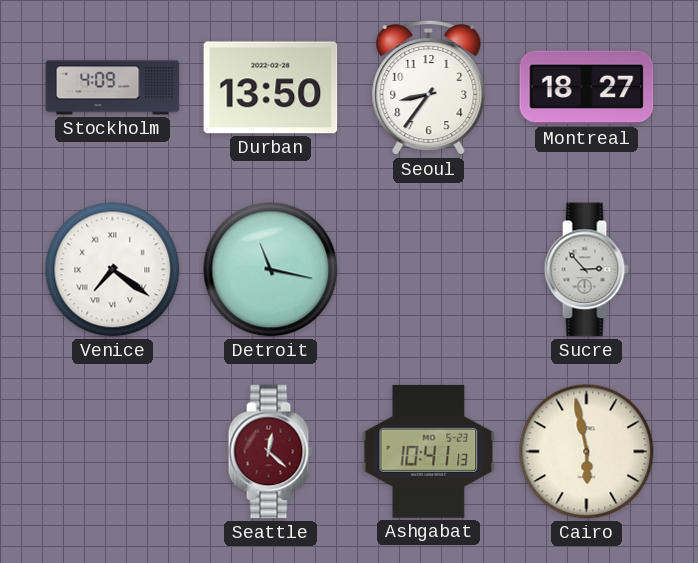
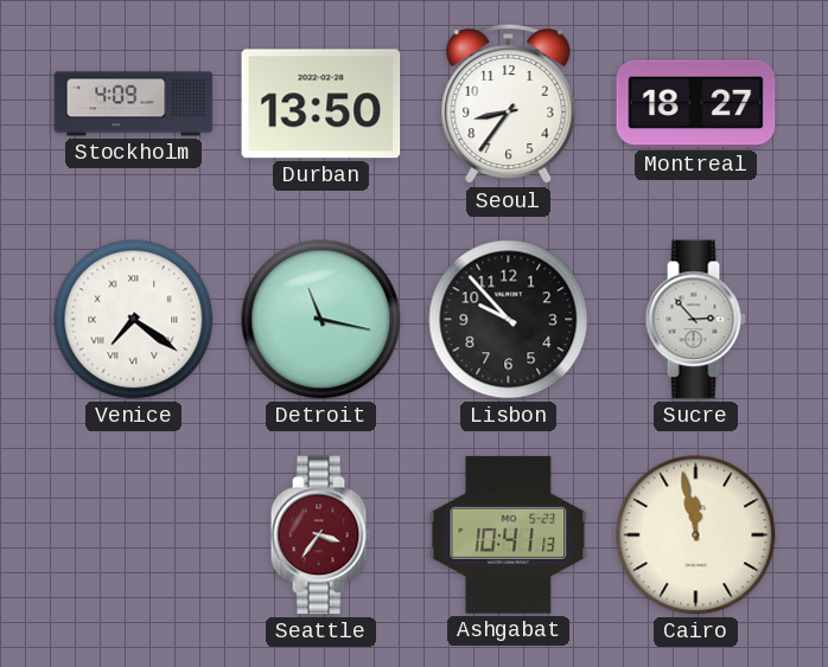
Lisbon: none -> 9:53 (509, 320)
Seattle: 12:22 -> 3:36 (320, 535)
Cairo: 5:58 -> 11:58 (696, 535)
